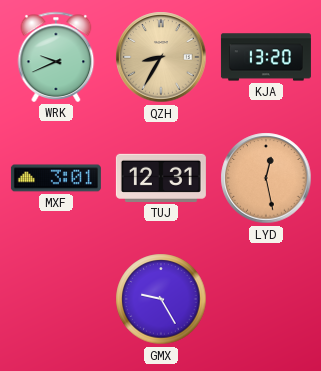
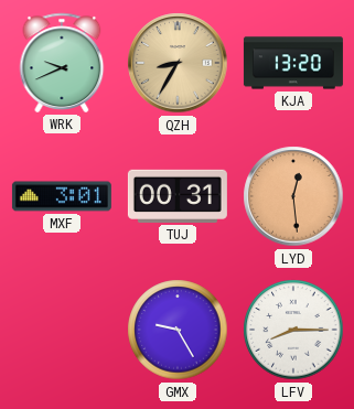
TUJ: 12:31 -> 00:31 (178, 196)
LYD: 12:28 -> 12:29 (293, 196)
LFV: none -> 8:15 (293, 330)
